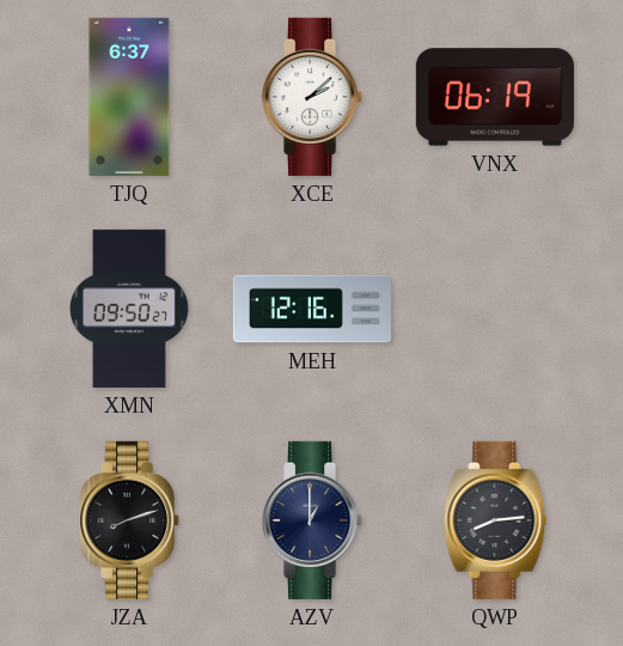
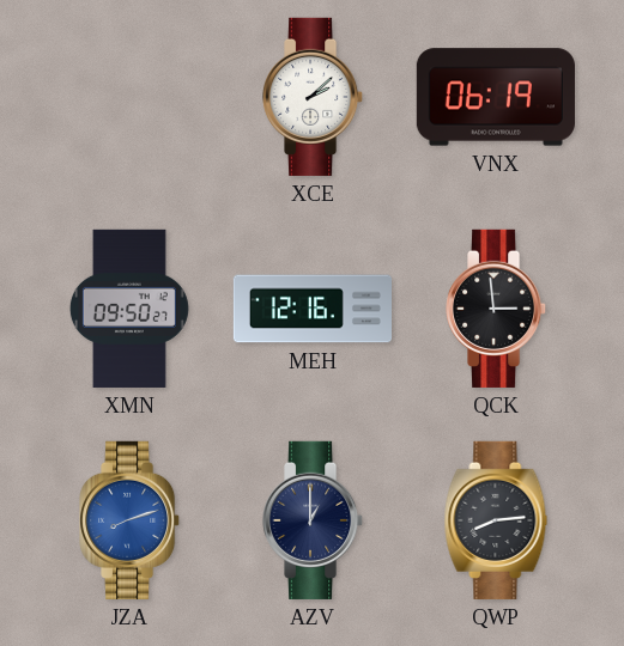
TJQ: 6:37 -> none (129, 97)
QCK: none -> 2:59 (497, 309)
JZA dial: black -> blue (131, 520)
